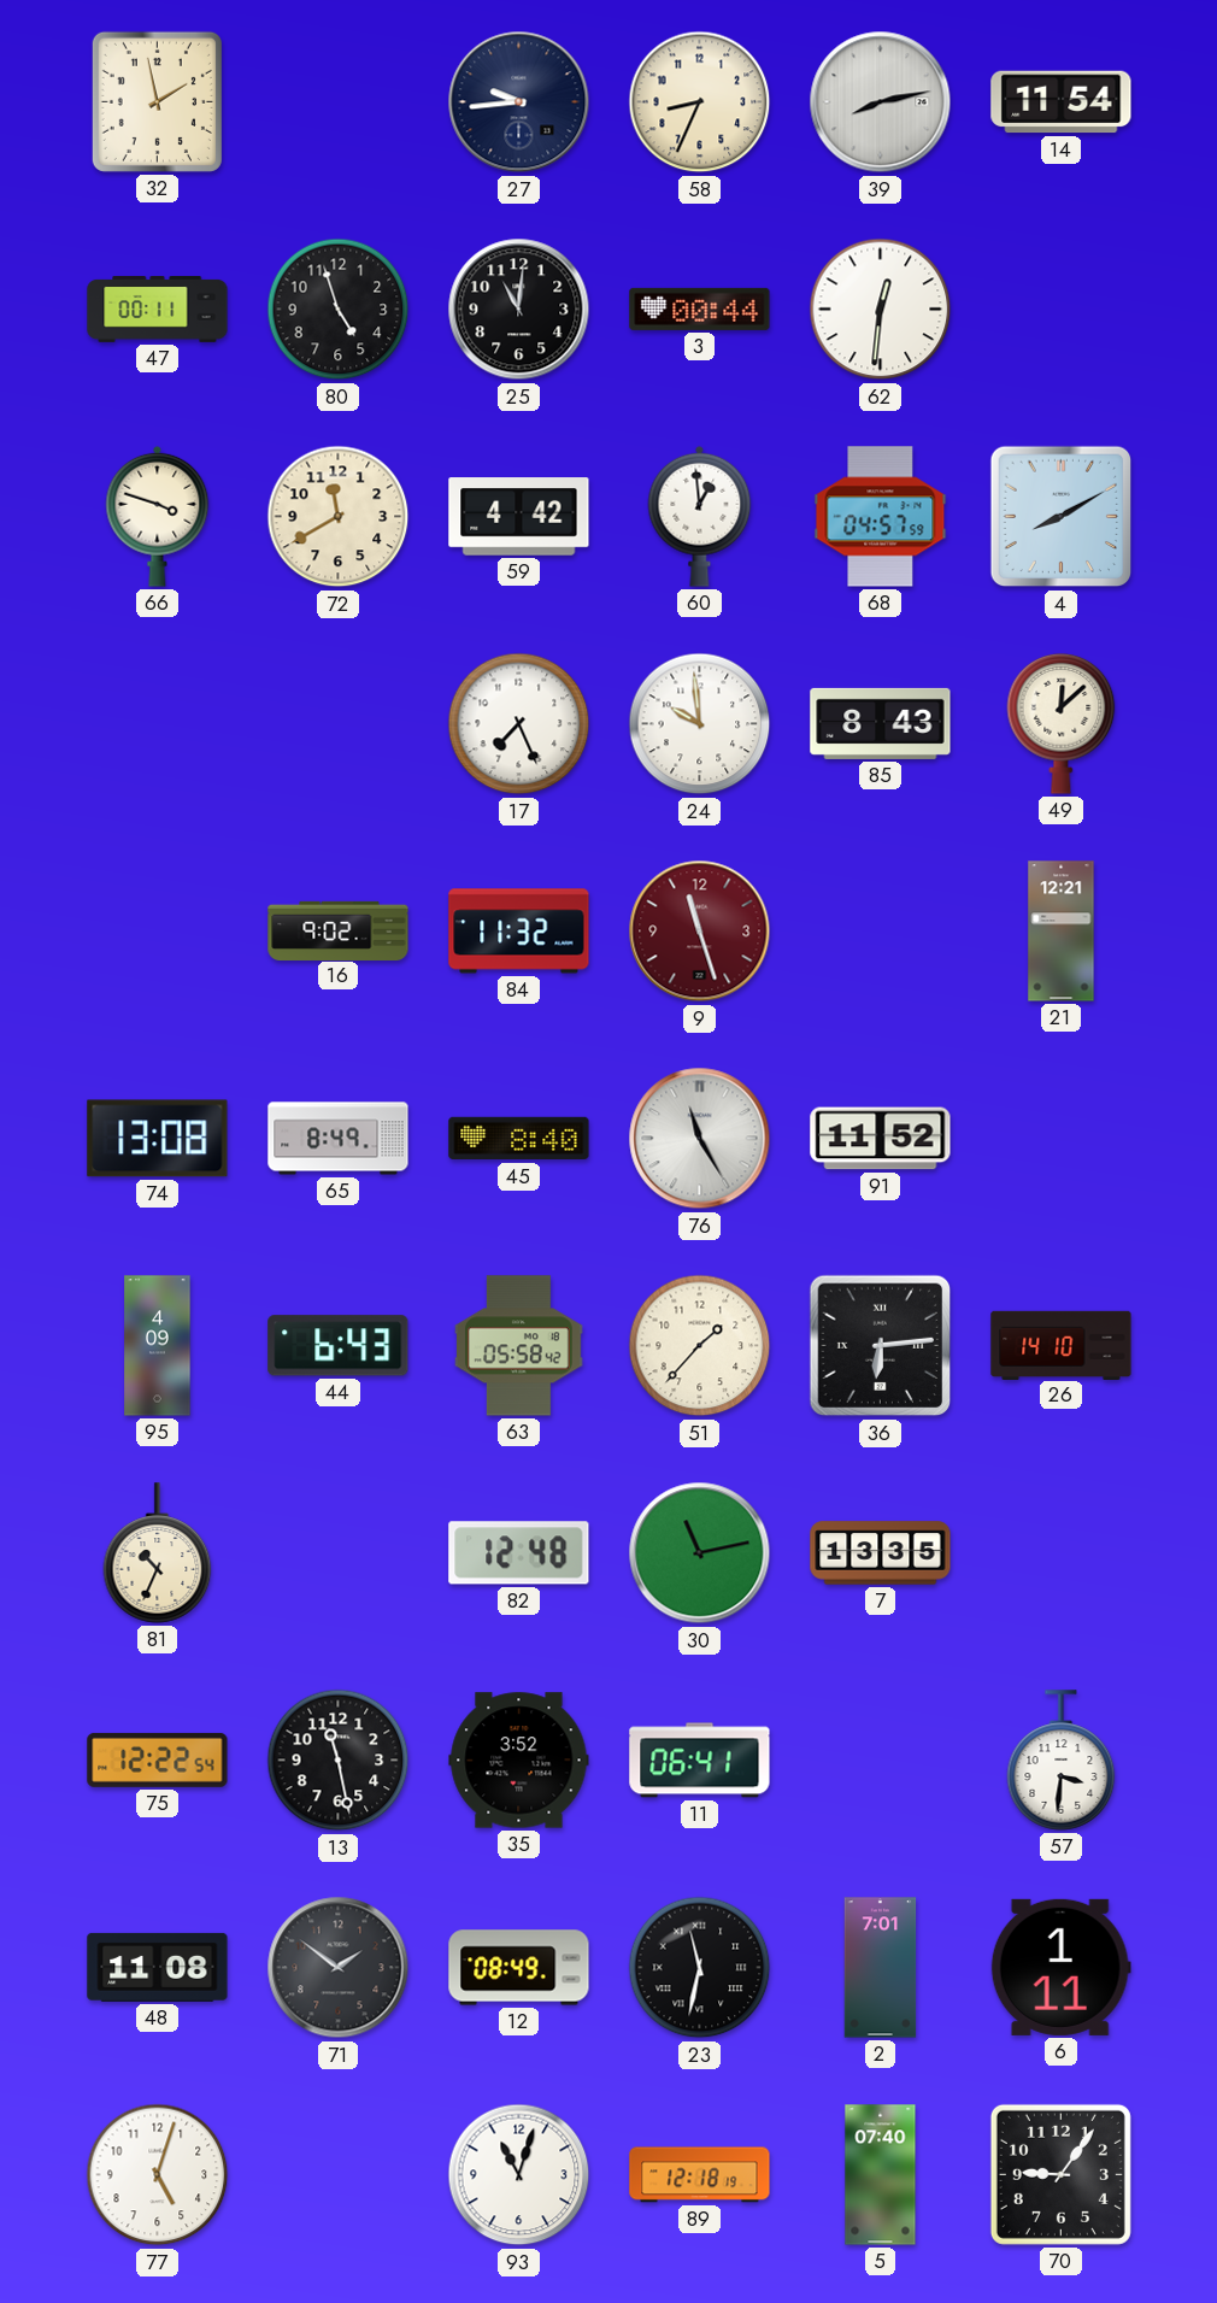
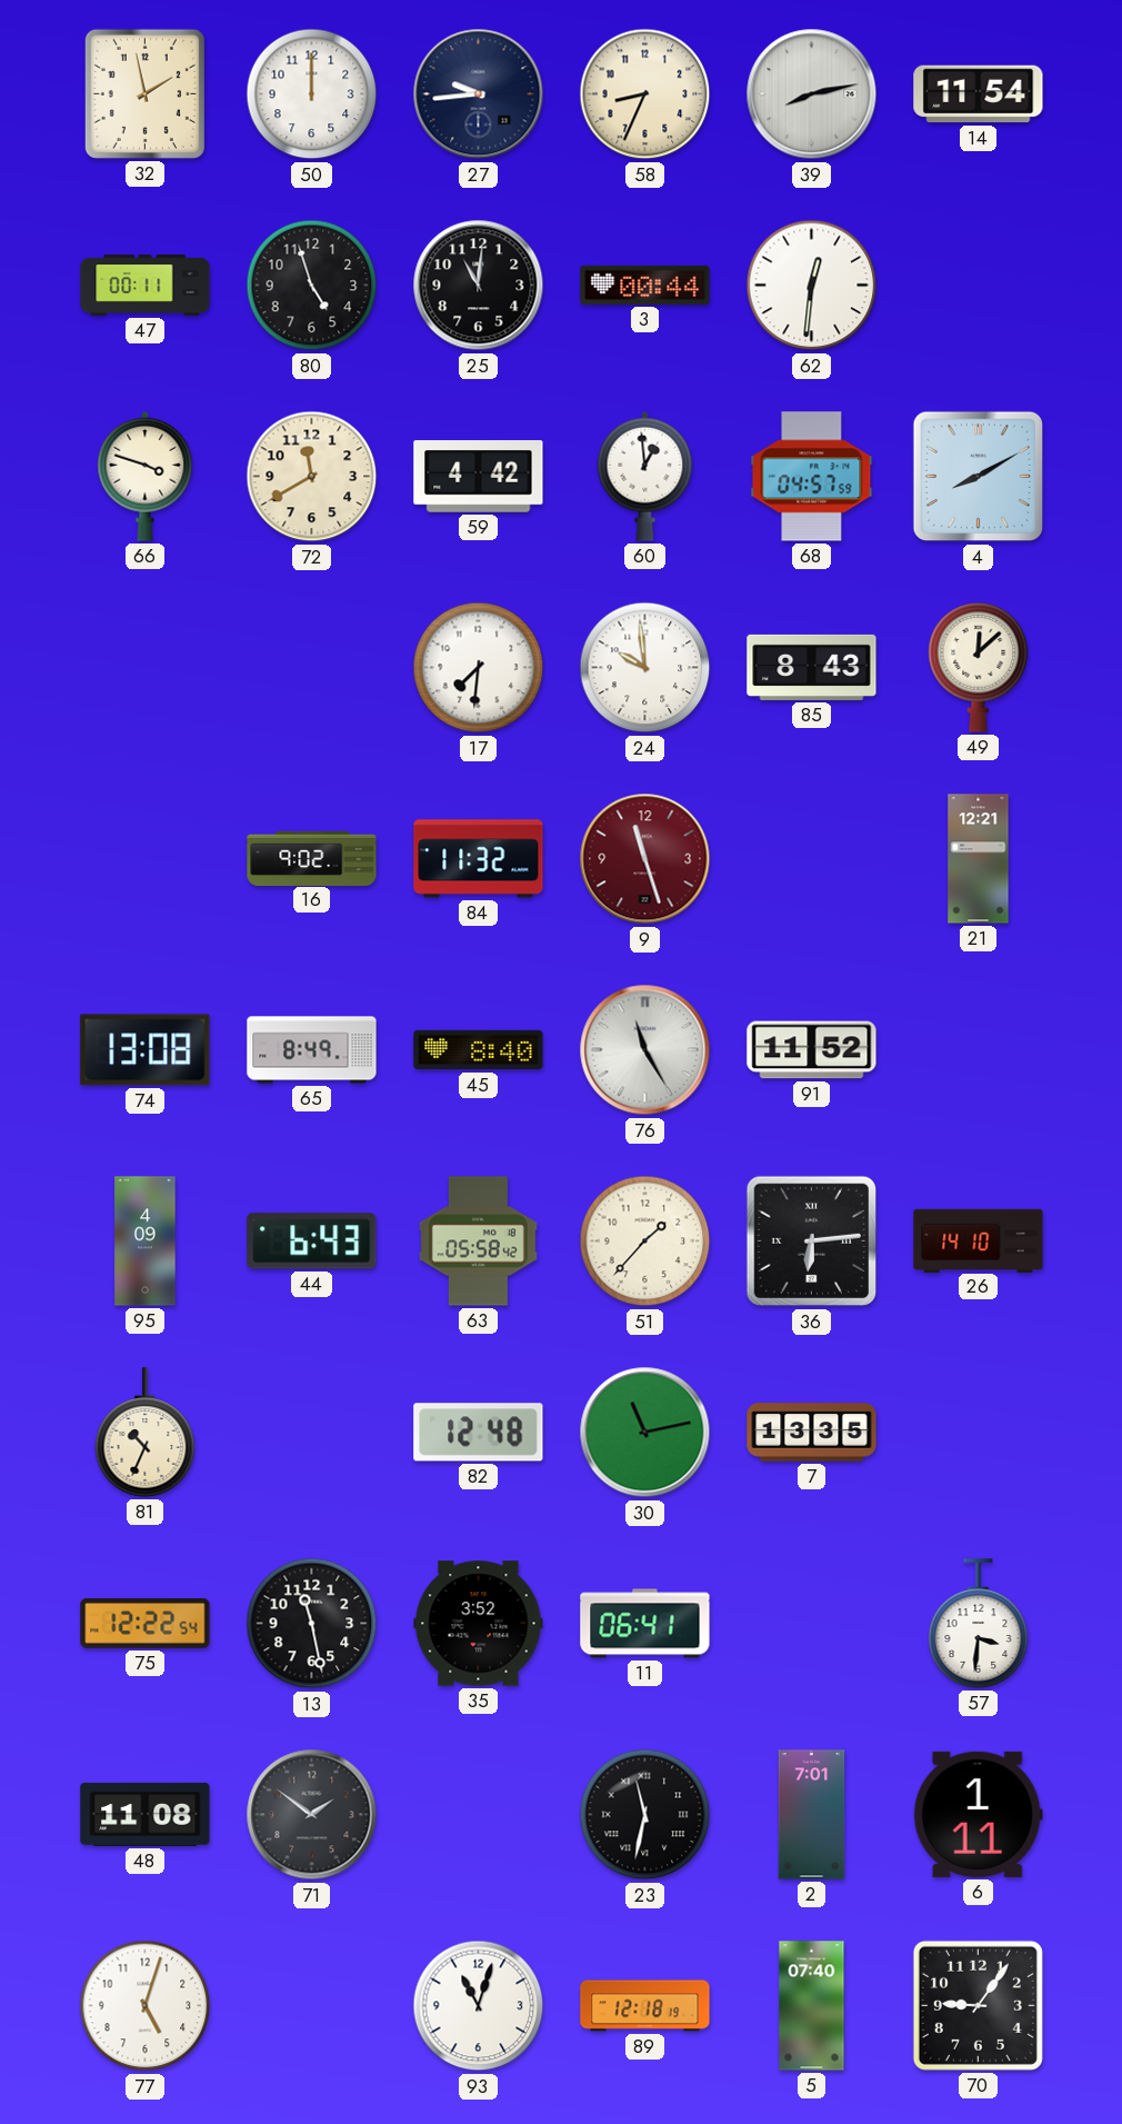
50: none -> 12:00 (312, 94)
17: 7:26 -> 7:31 (479, 668)
12: 08:49 -> none (519, 1968)
